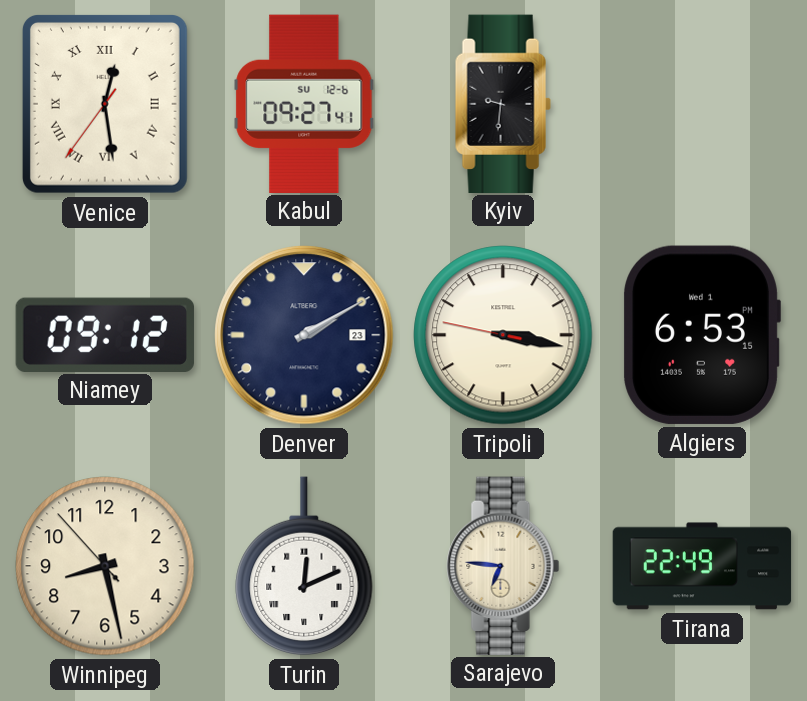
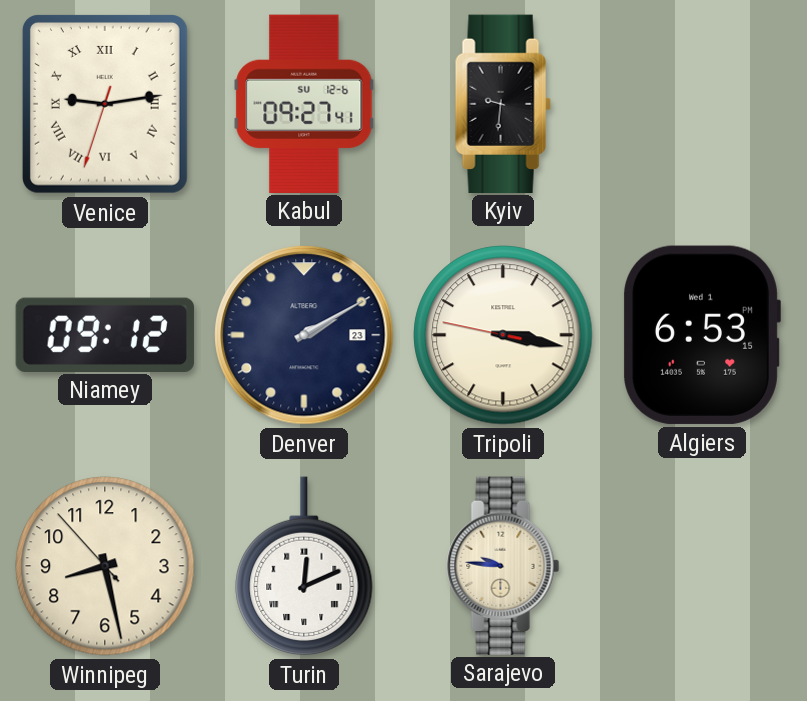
Venice: 12:28 -> 9:13 (105, 104)
Sarajevo: 6:46 -> 9:46 (503, 565)
Tirana: 22:49 -> none (702, 566)
